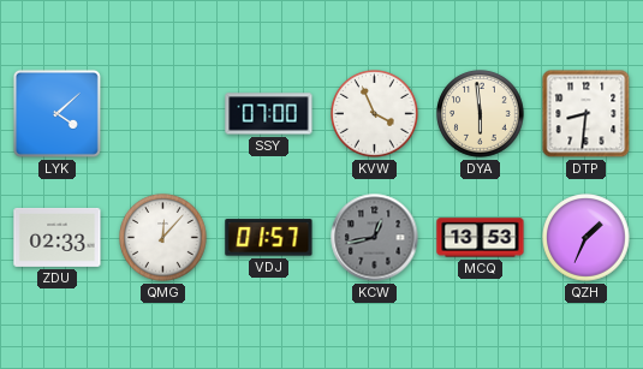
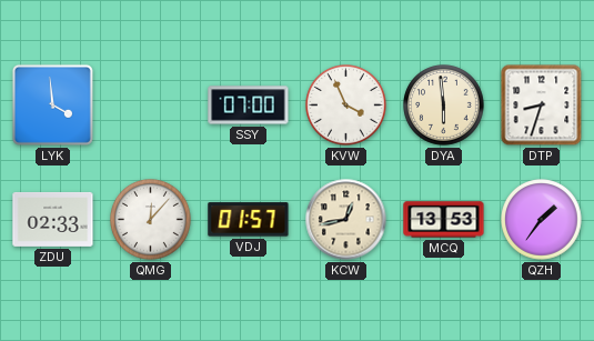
LYK: 4:08 -> 3:59 (52, 104)
DTP: 8:31 -> 8:33 (542, 106)
KCW dial: grey -> cream (346, 220)
QZH: 1:34 -> 1:36 (542, 220)
